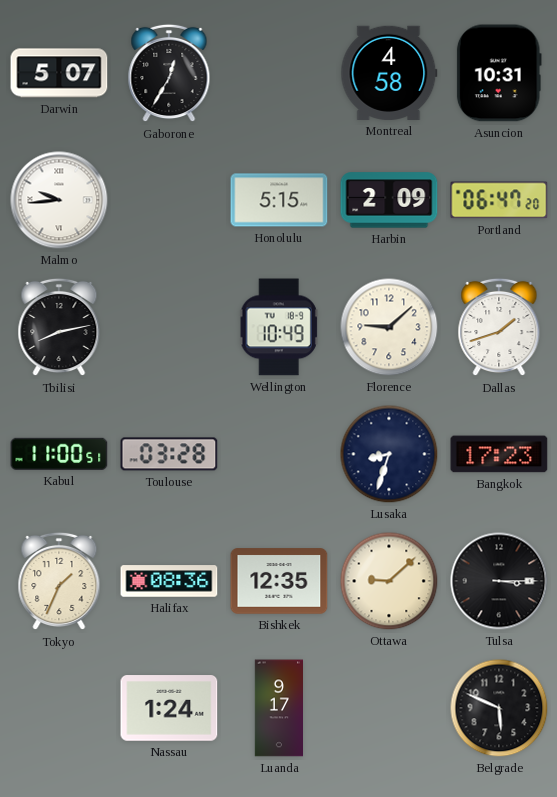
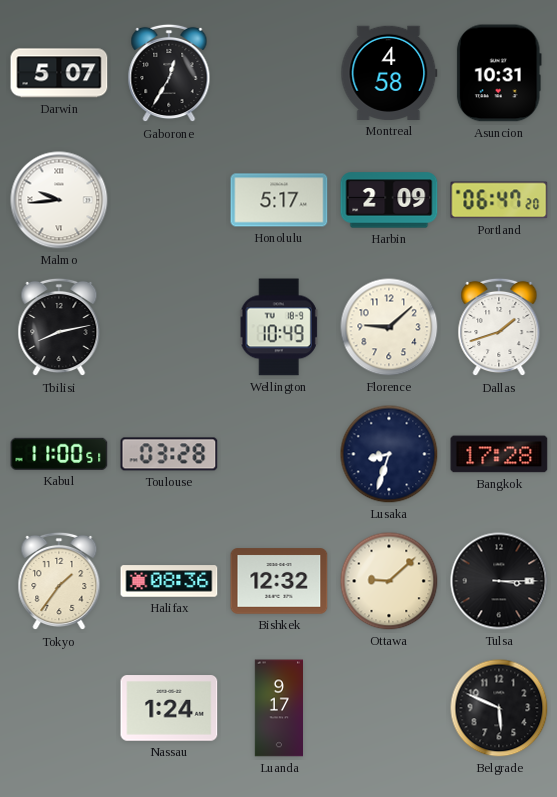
Honolulu: 5:15 -> 5:17 (279, 200)
Bangkok: 17:23 -> 17:28 (499, 454)
Tokyo: 1:34 -> 1:36 (59, 581)
Bishkek: 12:35 -> 12:32 (279, 581)
